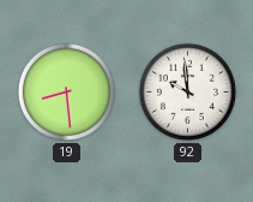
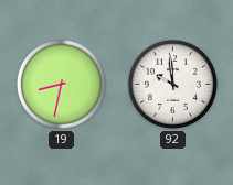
19: 8:29 -> 8:32 (61, 84)
